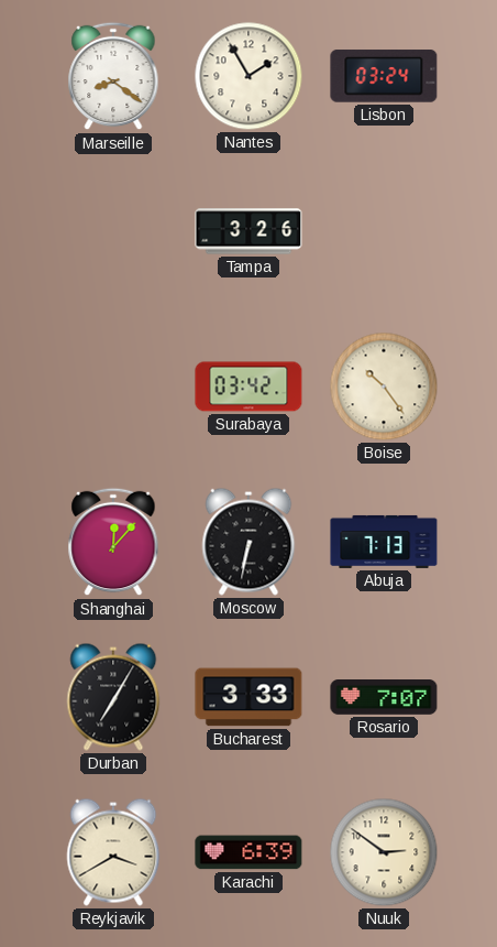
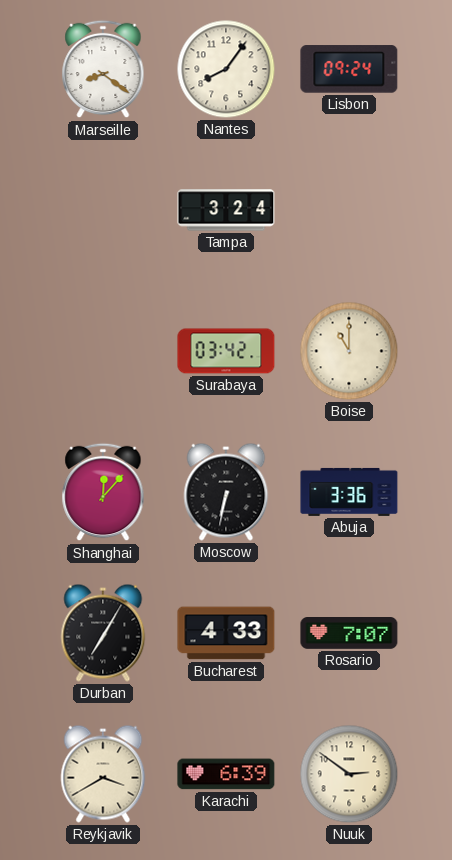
Nantes: 1:55 -> 8:06 (226, 69)
Lisbon: 03:24 -> 09:24 (349, 69)
Tampa: 3:26 -> 3:24 (226, 210)
Boise: 10:24 -> 11:00 (349, 351)
Abuja: 7:13 -> 3:36 (349, 492)
Bucharest: 3:33 -> 4:33 (226, 633)
